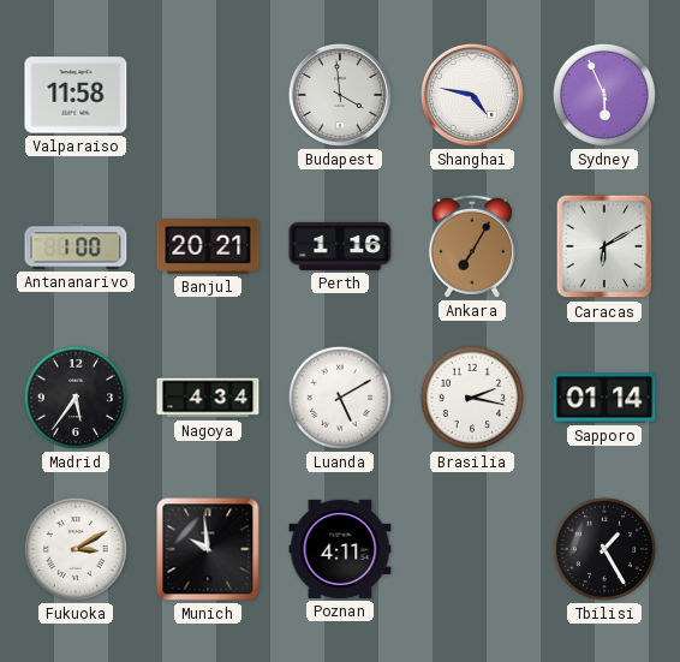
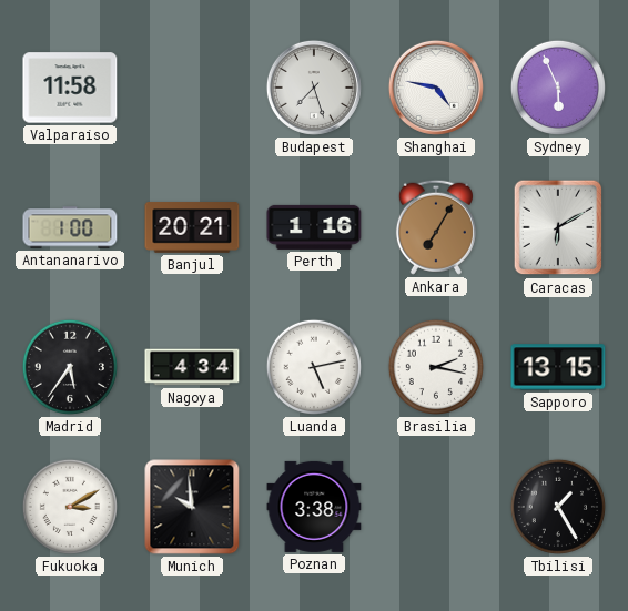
Budapest: 3:59 -> 7:27 (314, 88)
Luanda: 5:10 -> 5:13 (314, 367)
Sapporo: 01:14 -> 13:15 (558, 367)
Poznan: 4:11 -> 3:38 (314, 507)
